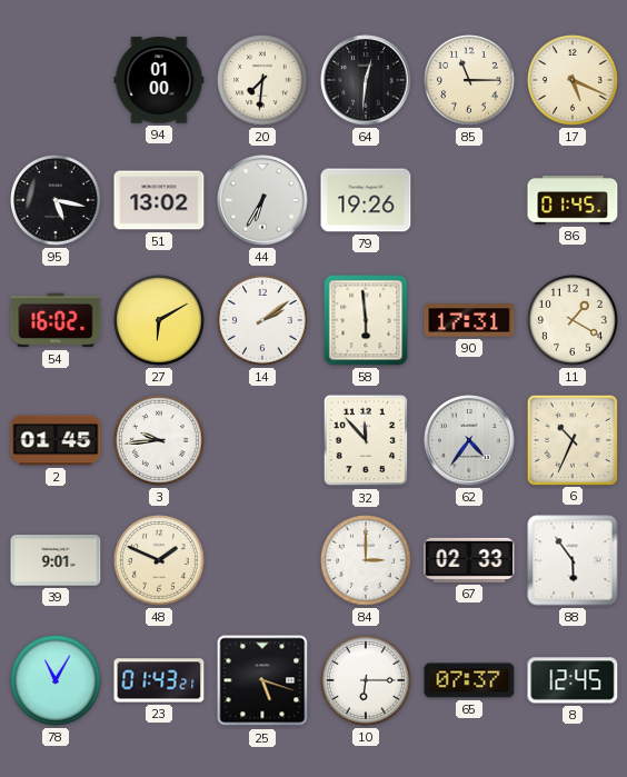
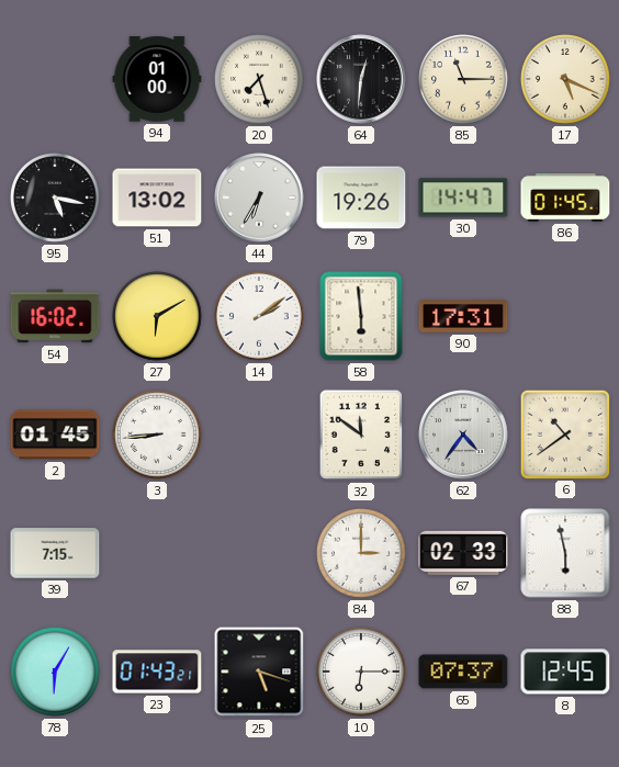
20: 7:31 -> 7:27 (260, 80)
30: none -> 14:47 (463, 198)
11: 1:20 -> none (574, 321)
3: 9:44 -> 8:44 (158, 436)
32: 11:53 -> 11:51 (361, 435)
6: 10:34 -> 10:39 (564, 433)
39: 9:01 -> 7:15 (55, 553)
48: 1:49 -> none (160, 561)
88: 5:54 -> 5:58 (565, 553)
78: 11:05 -> 6:05 (56, 673)
